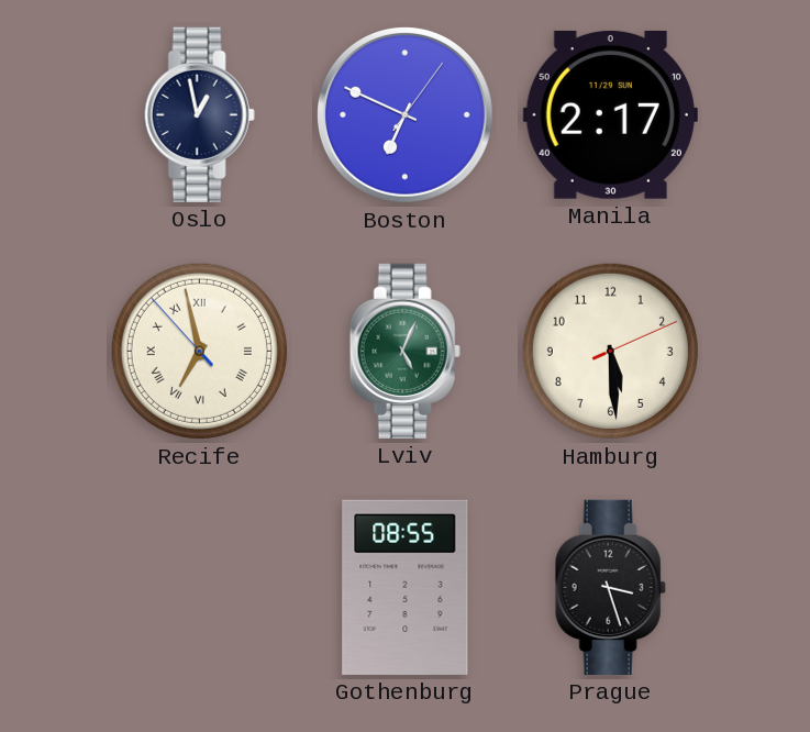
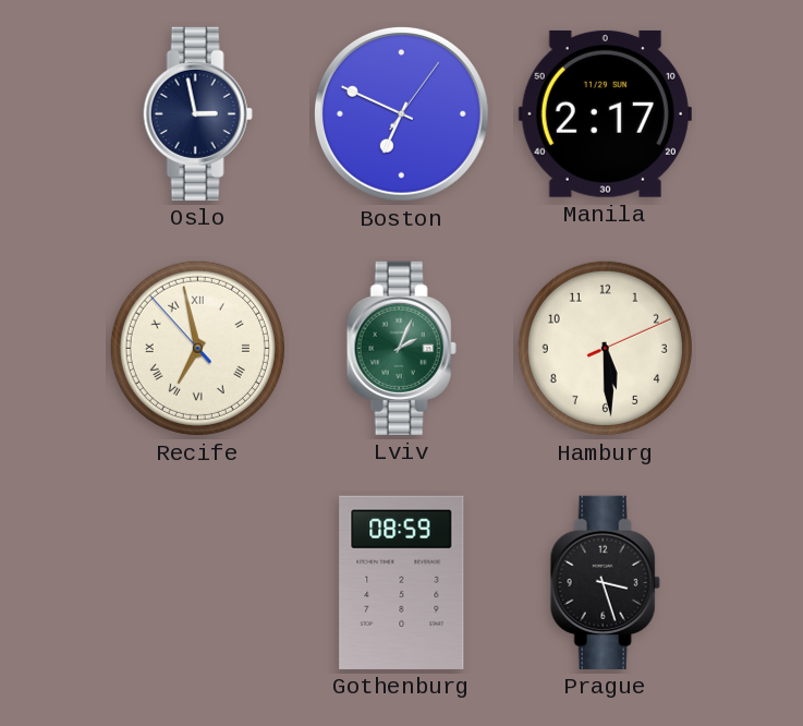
Oslo: 12:58 -> 2:58 (197, 113)
Lviv: 5:04 -> 2:04 (401, 348)
Gothenburg: 08:55 -> 08:59 (402, 582)
